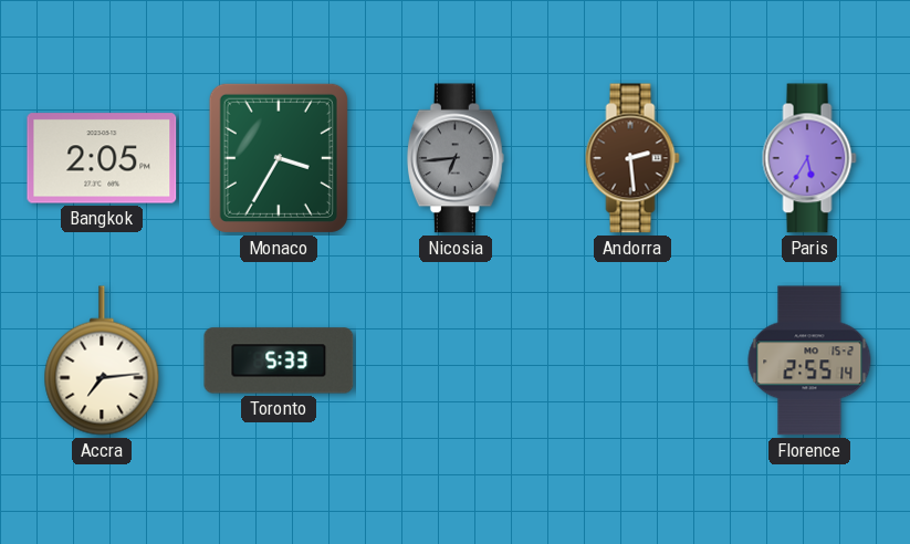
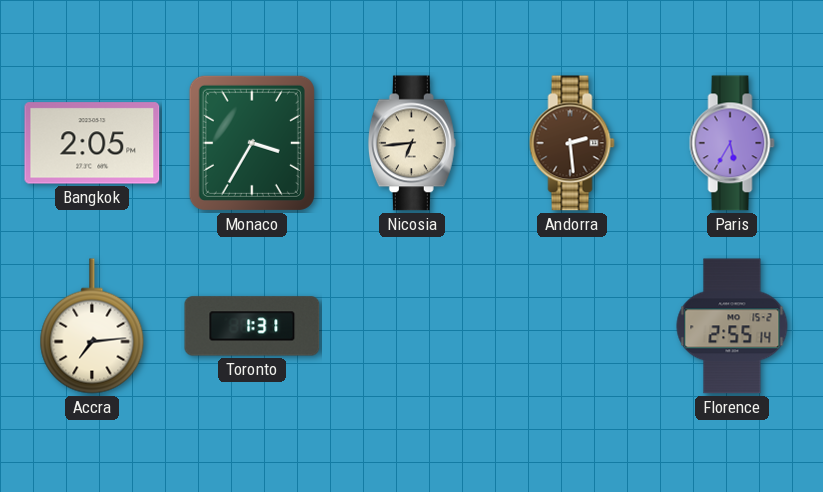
Nicosia dial: grey -> cream (412, 143)
Toronto: 5:33 -> 1:31 (252, 326)
